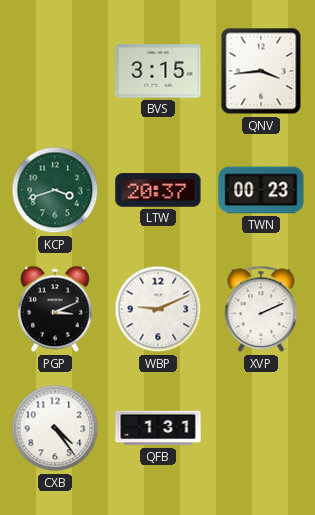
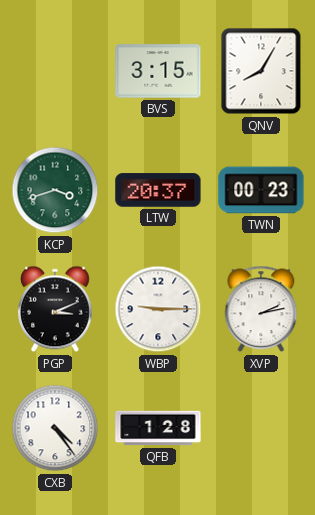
QNV: 3:44 -> 8:05 (261, 71)
WBP: 9:11 -> 9:15 (158, 309)
XVP: 2:11 -> 2:13 (261, 309)
QFB: 1:31 -> 1:28 (158, 428)
